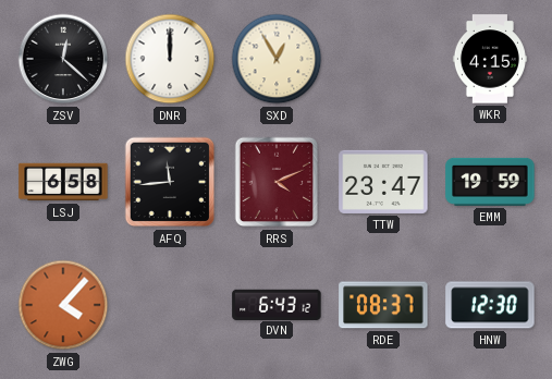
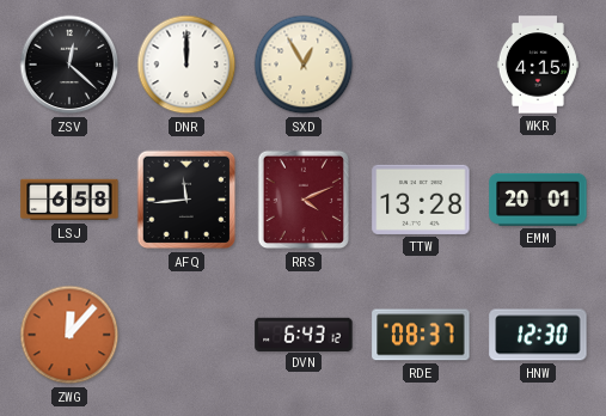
TTW: 23:47 -> 13:28 (421, 200)
EMM: 19:59 -> 20:01 (538, 200)
ZWG: 4:07 -> 12:07 (69, 335)
